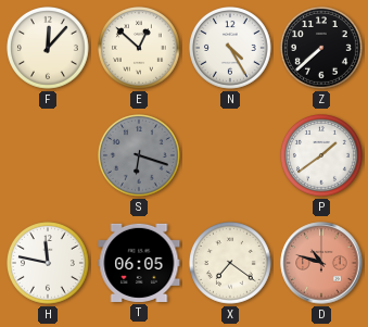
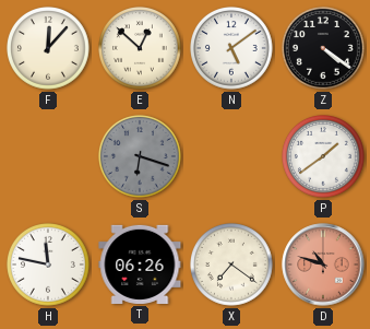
N: 4:25 -> 5:09 (232, 49)
Z: 7:38 -> 4:21 (324, 49)
T: 06:05 -> 06:26 (140, 265)
